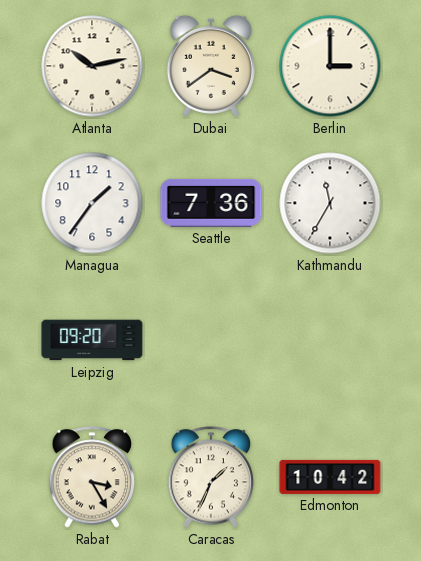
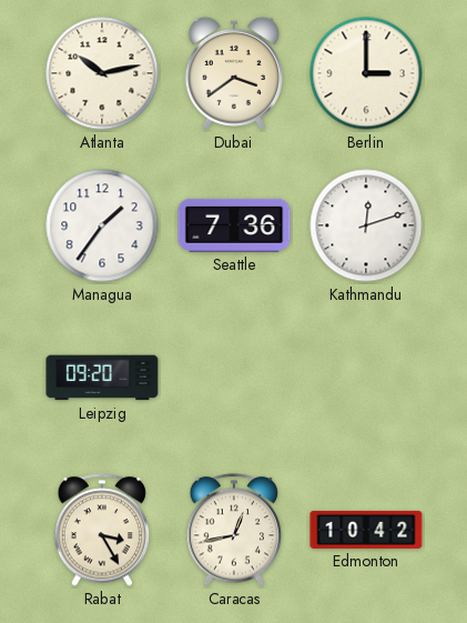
Kathmandu: 11:35 -> 12:12 (366, 225)
Caracas: 1:34 -> 12:43 (234, 530)
